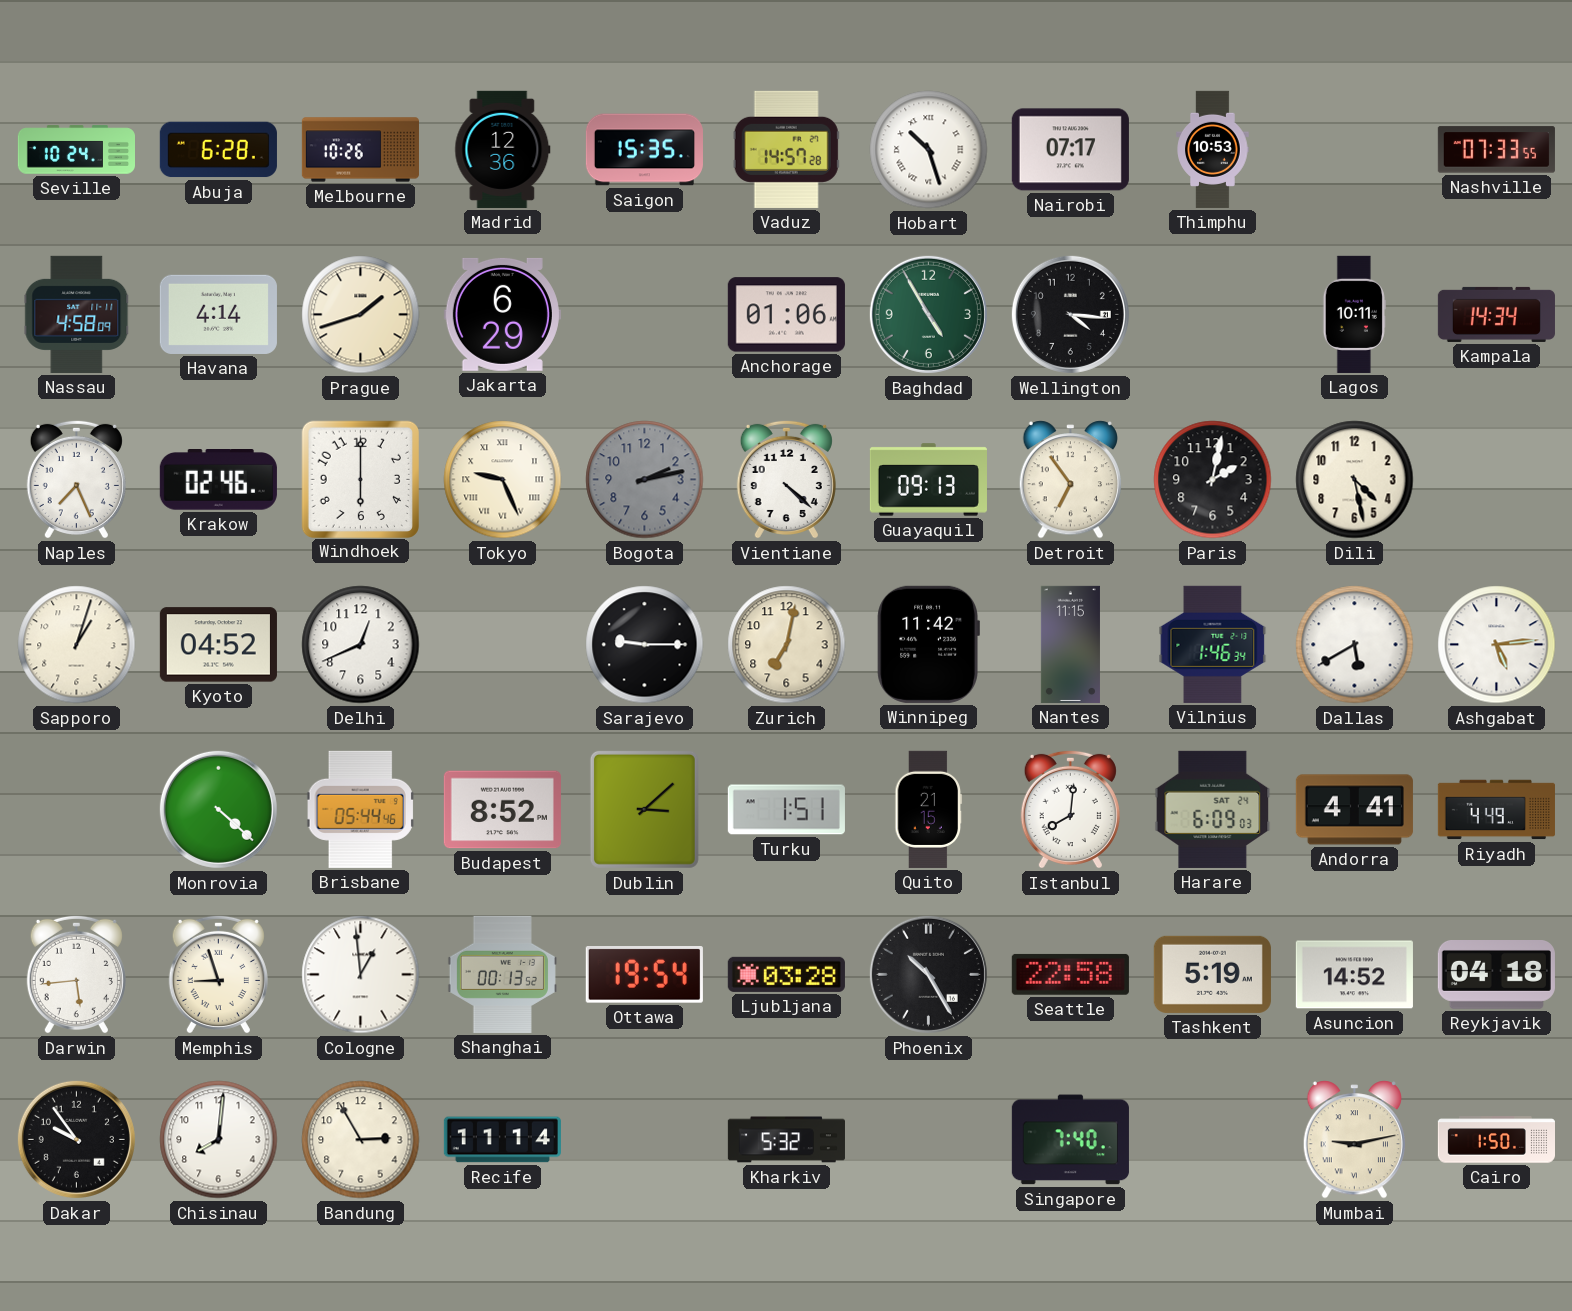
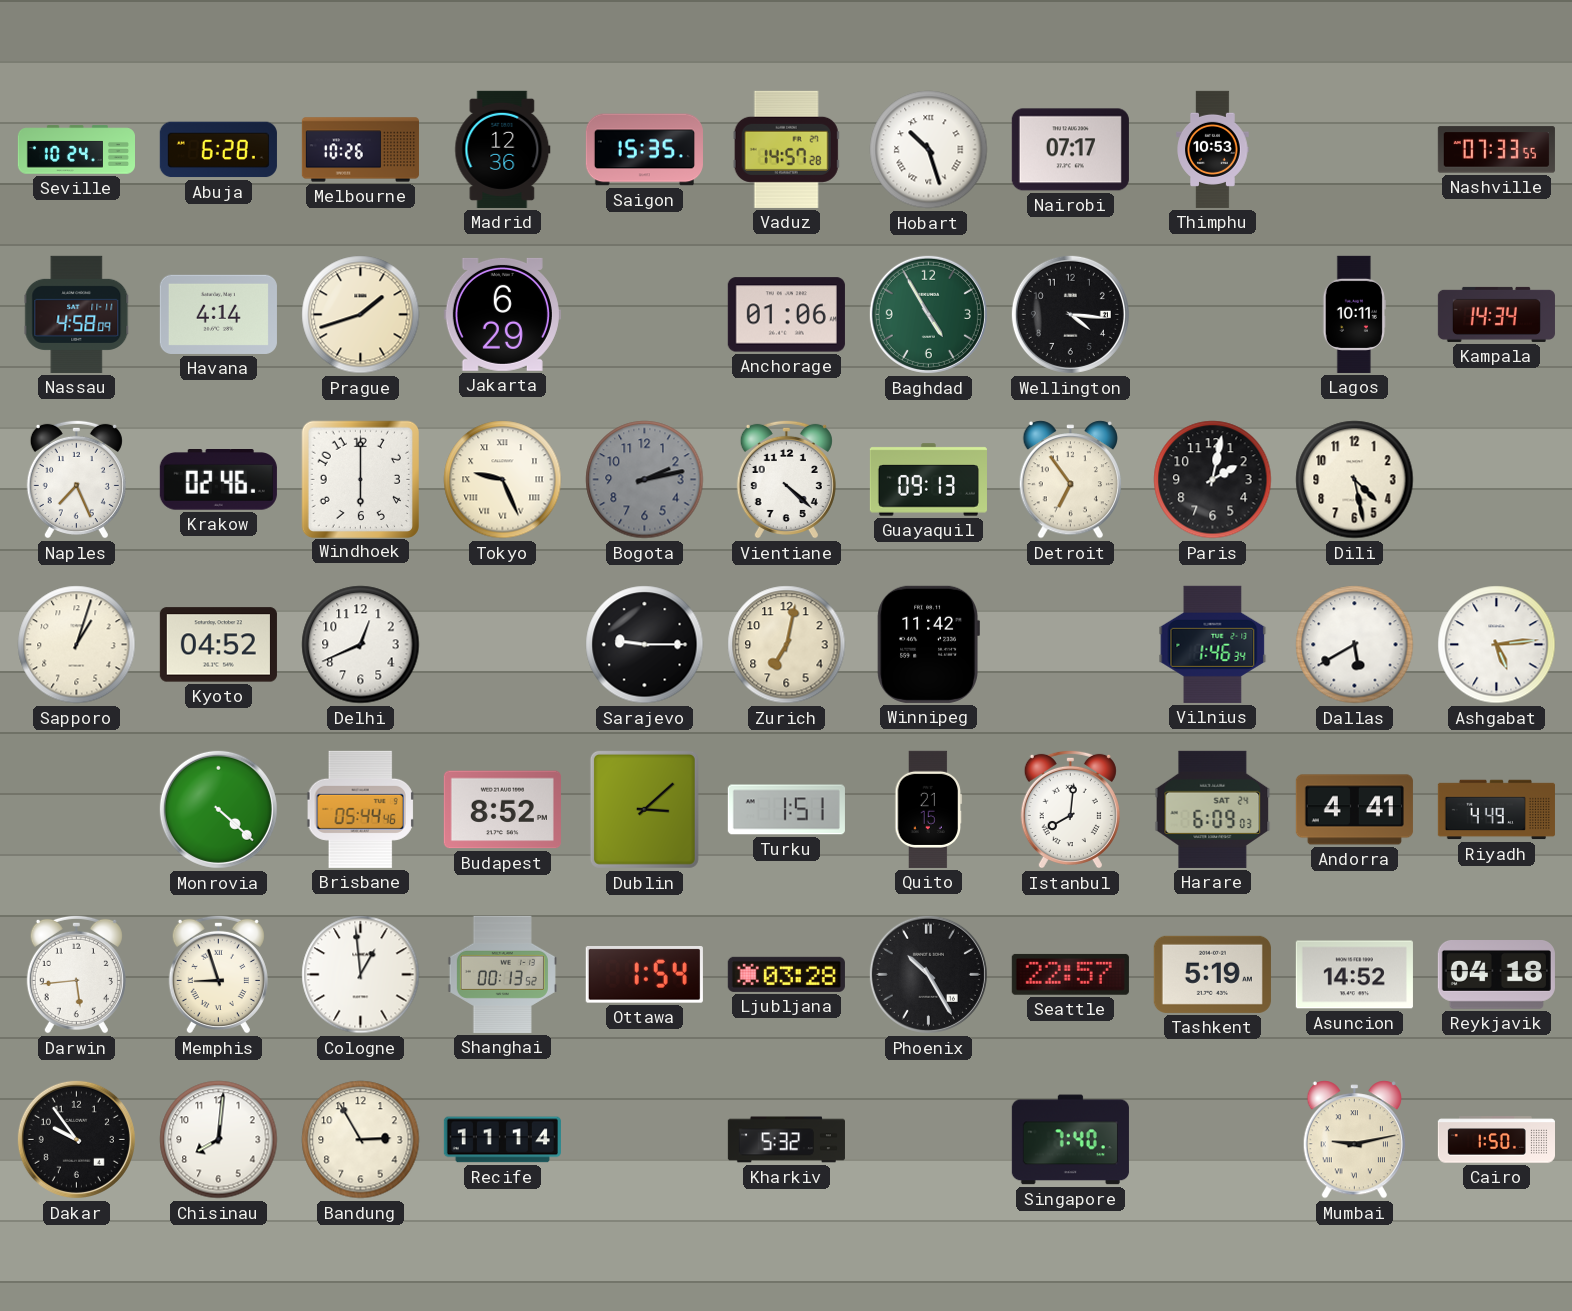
Nantes: 11:15 -> none (1070, 644)
Ottawa: 19:54 -> 1:54 (644, 975)
Seattle: 22:58 -> 22:57 (1070, 974)
